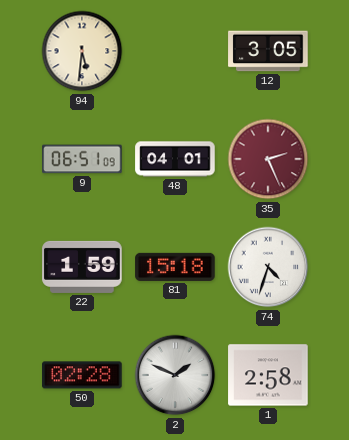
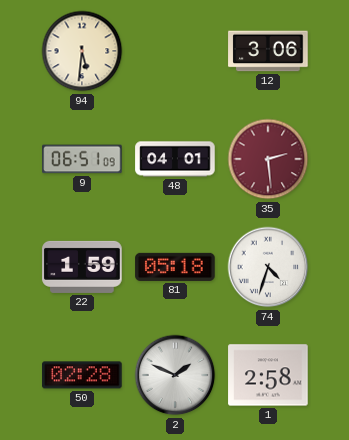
12: 3:05 -> 3:06 (268, 51)
35: 2:26 -> 2:29 (268, 159)
81: 15:18 -> 05:18 (175, 267)
